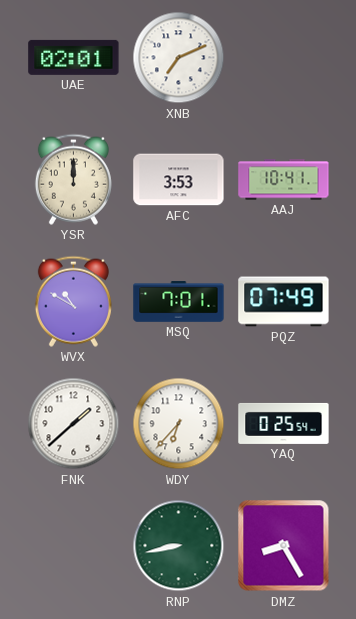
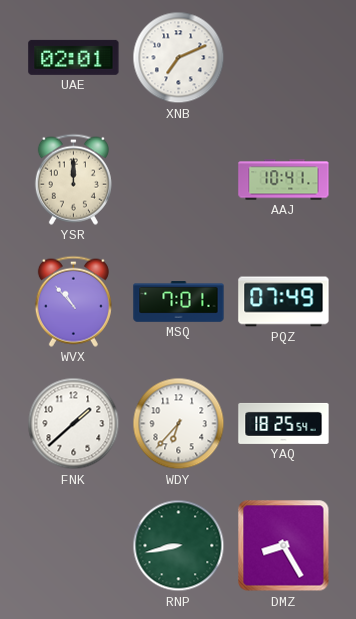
AFC: 3:53 -> none (179, 180)
WVX: 10:50 -> 10:53 (73, 301)
YAQ: 0:25 -> 18:25 (284, 423)
